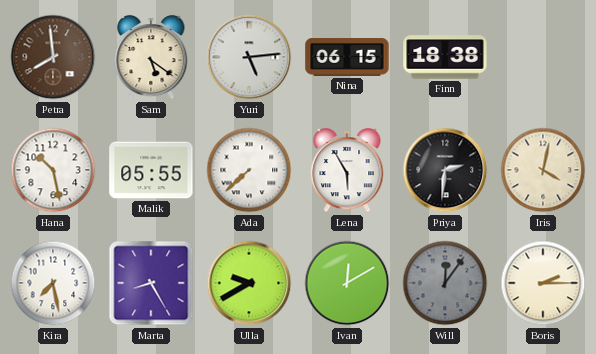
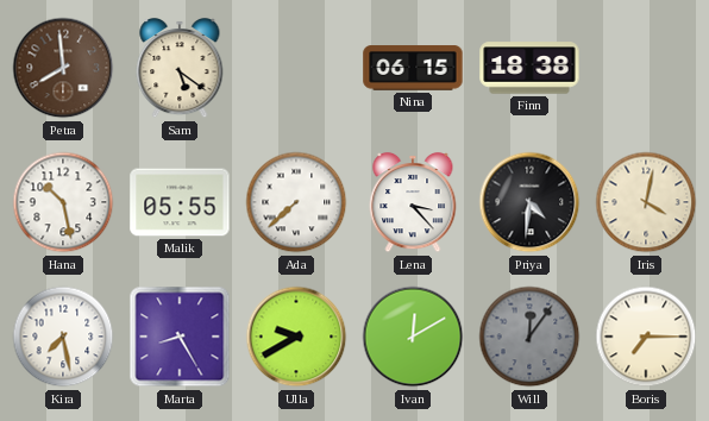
Yuri: 5:14 -> none (249, 57)
Lena: 5:55 -> 3:23 (413, 202)
Priya: 2:31 -> 4:31 (529, 202)
Boris: 2:15 -> 7:15 (646, 337)
